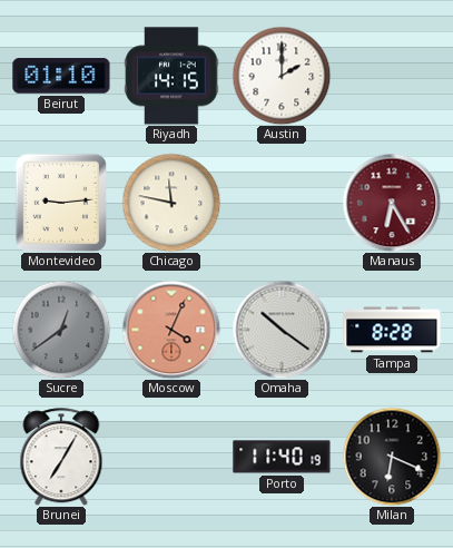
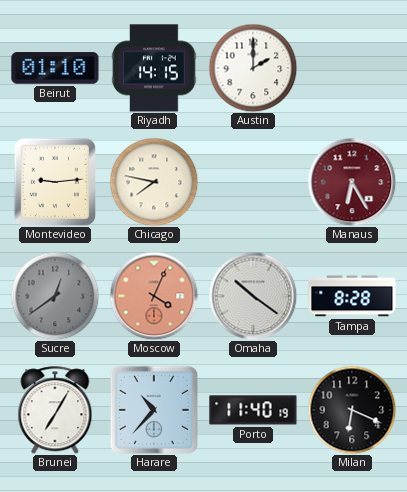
Chicago: 11:47 -> 7:47 (154, 182)
Harare: none -> 10:37 (154, 410)
